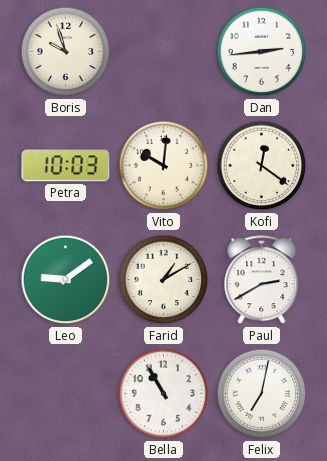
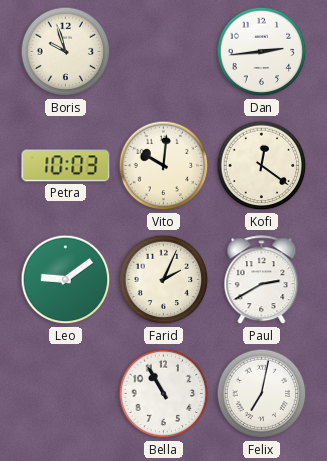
Farid: 1:10 -> 2:04 (164, 280)
